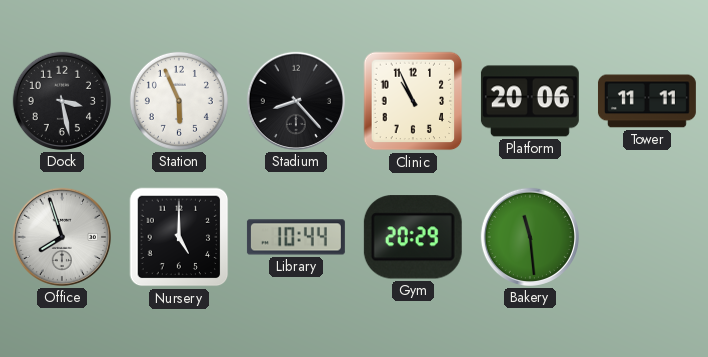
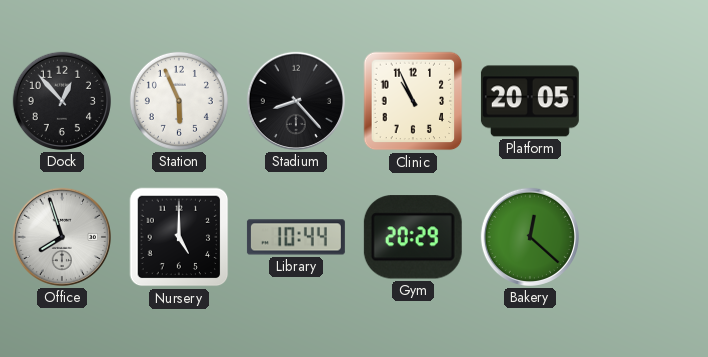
Dock: 3:28 -> 12:53 (62, 101)
Platform: 20:06 -> 20:05 (530, 101)
Tower: 11:11 -> none (647, 101)
Bakery: 11:29 -> 12:22 (530, 237)
